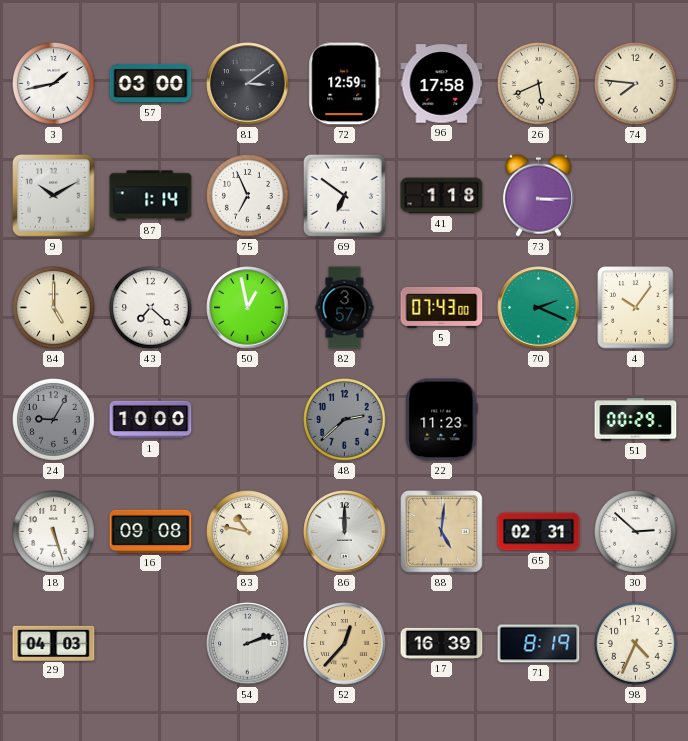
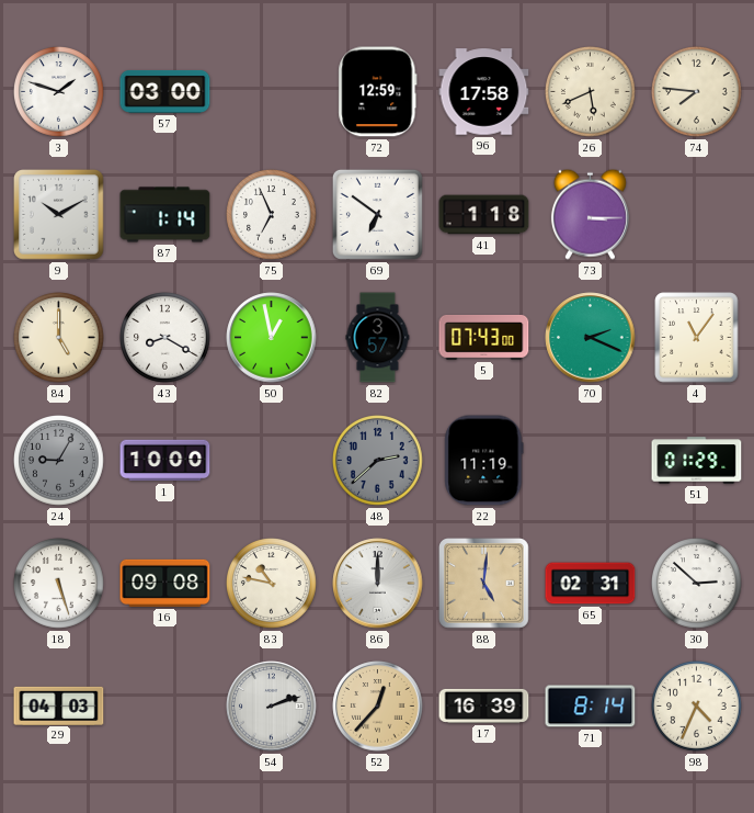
3: 1:43 -> 1:48 (59, 92)
81: 3:09 -> none (248, 84)
43: 7:22 -> 8:20 (165, 338)
4: 10:06 -> 11:06 (697, 338)
22: 11:23 -> 11:19 (484, 461)
51: 00:29 -> 01:29 (697, 461)
71: 8:19 -> 8:14 (591, 707)
